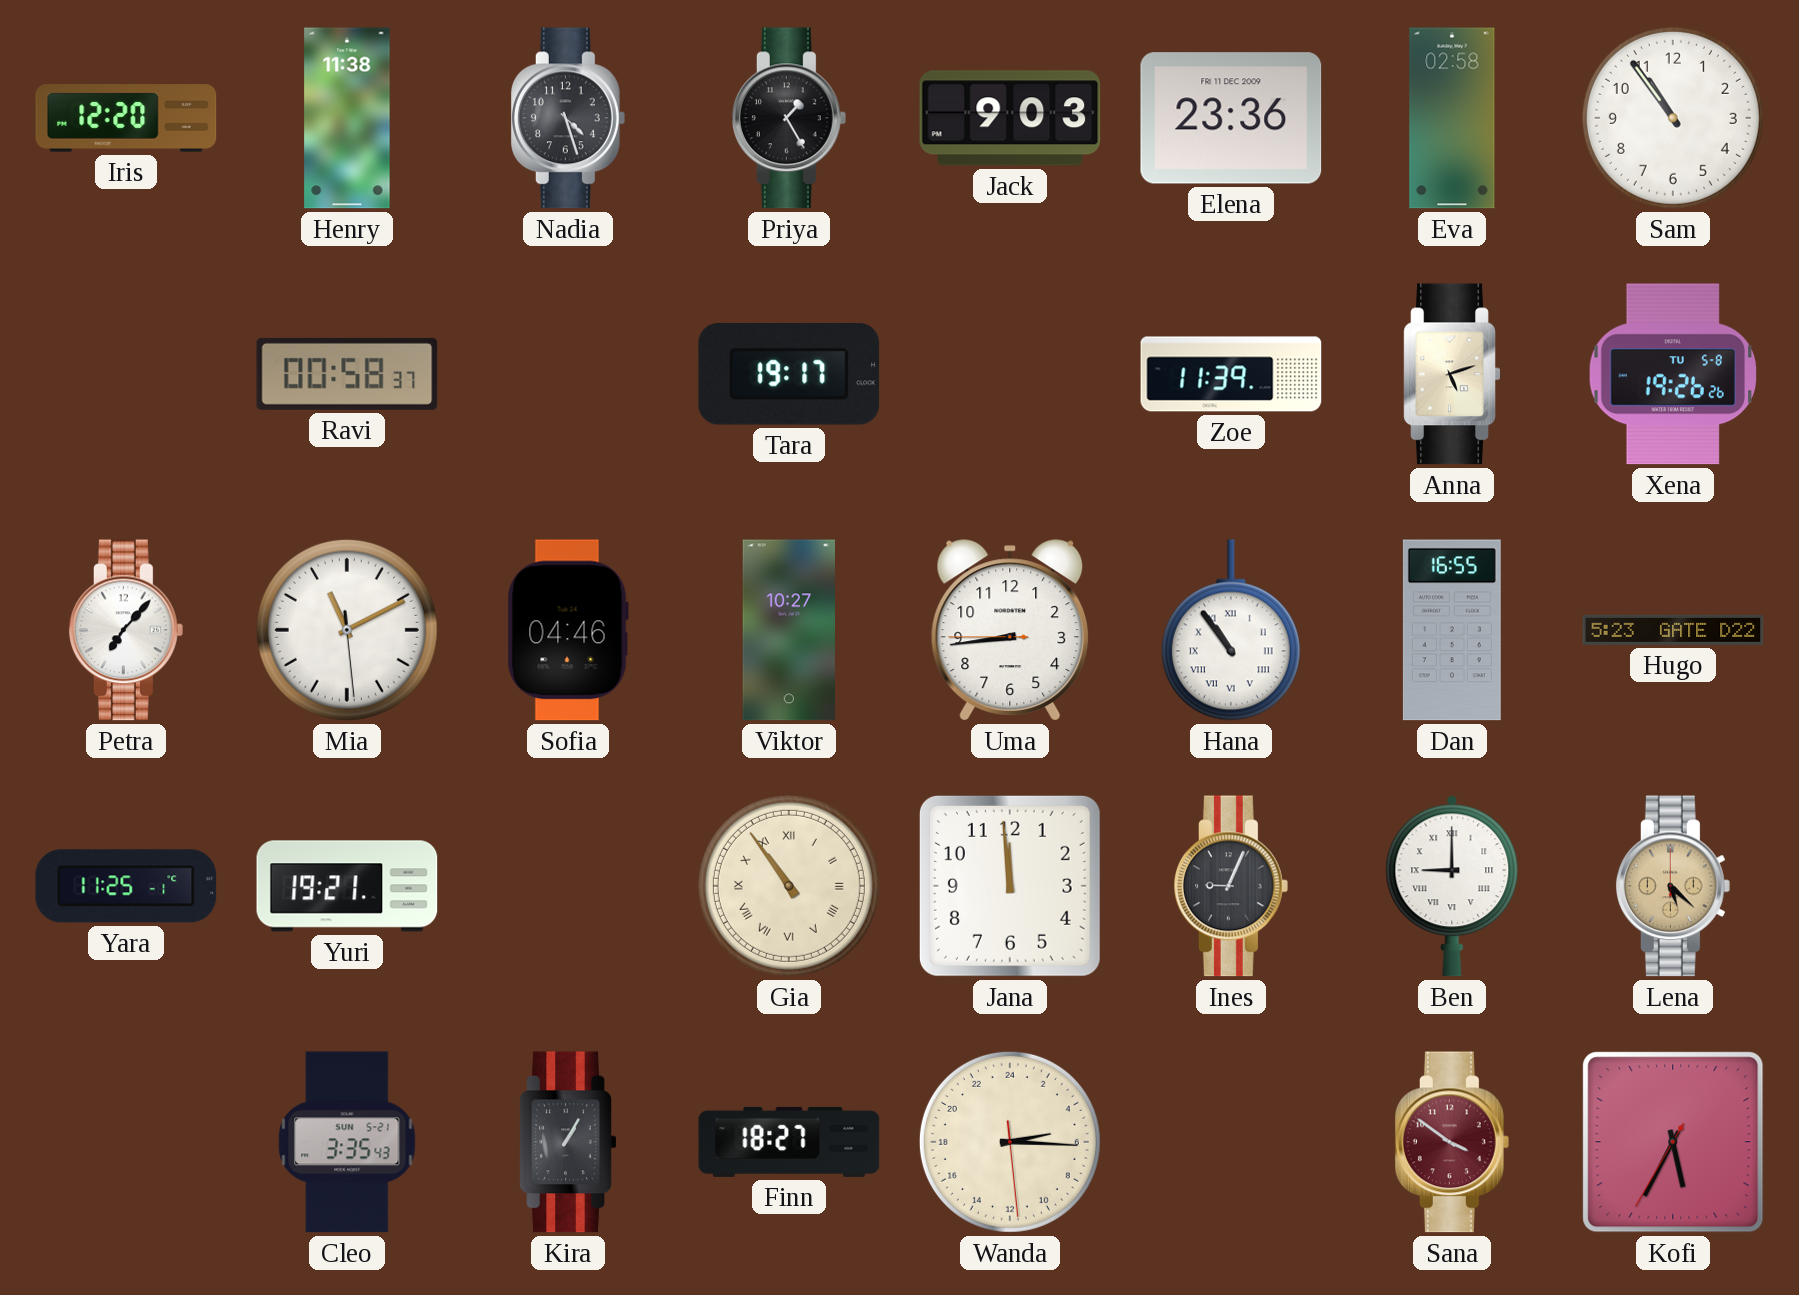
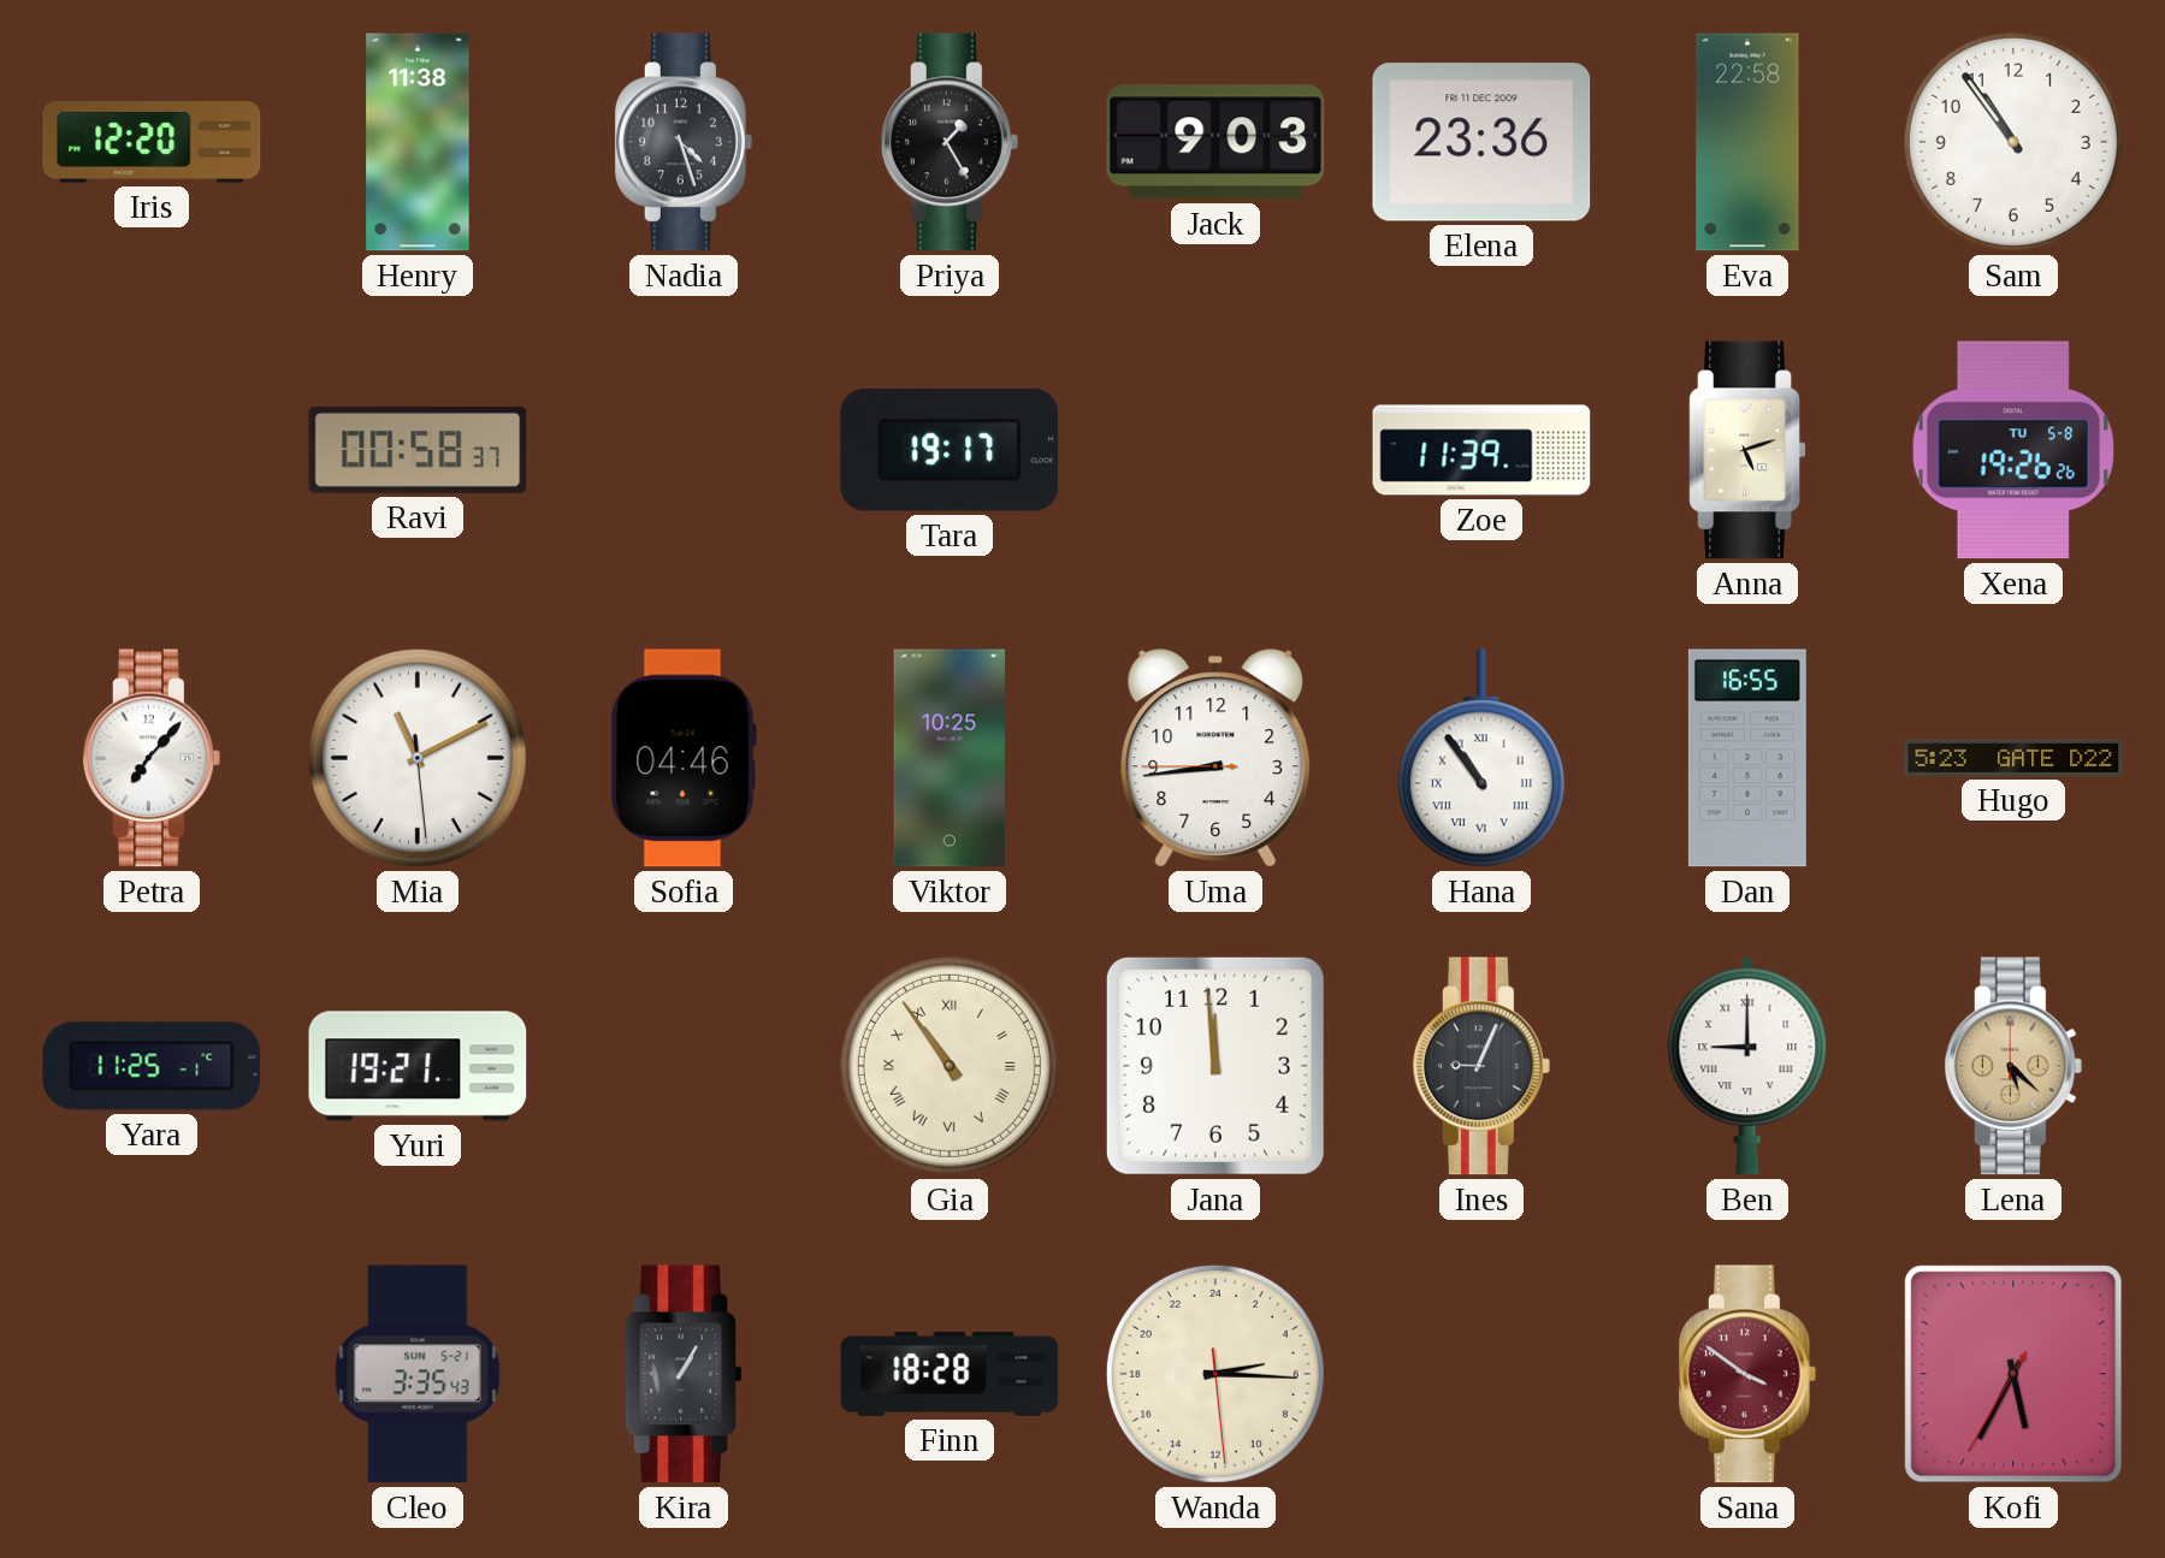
Eva: 02:58 -> 22:58 (1747, 142)
Viktor: 10:27 -> 10:25 (948, 758)
Finn: 18:27 -> 18:28 (950, 1374)
